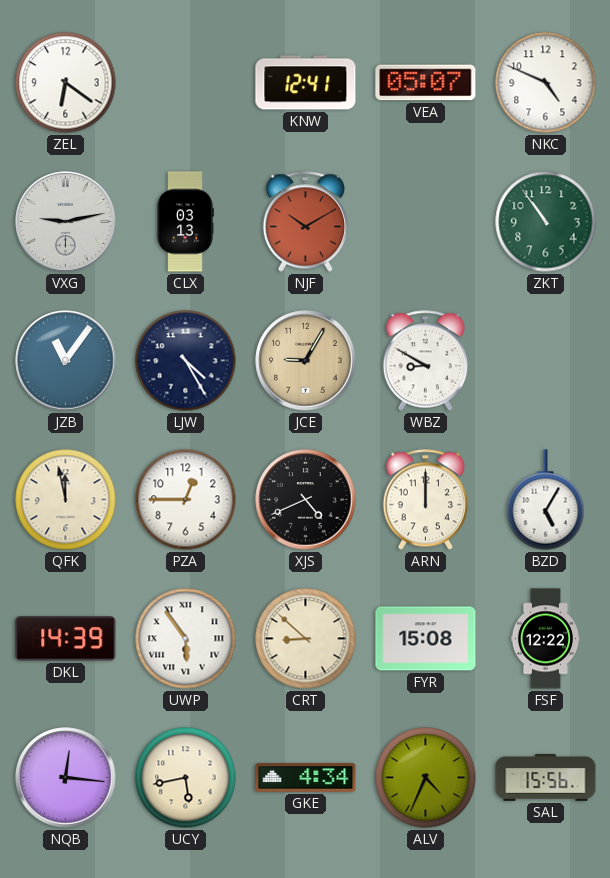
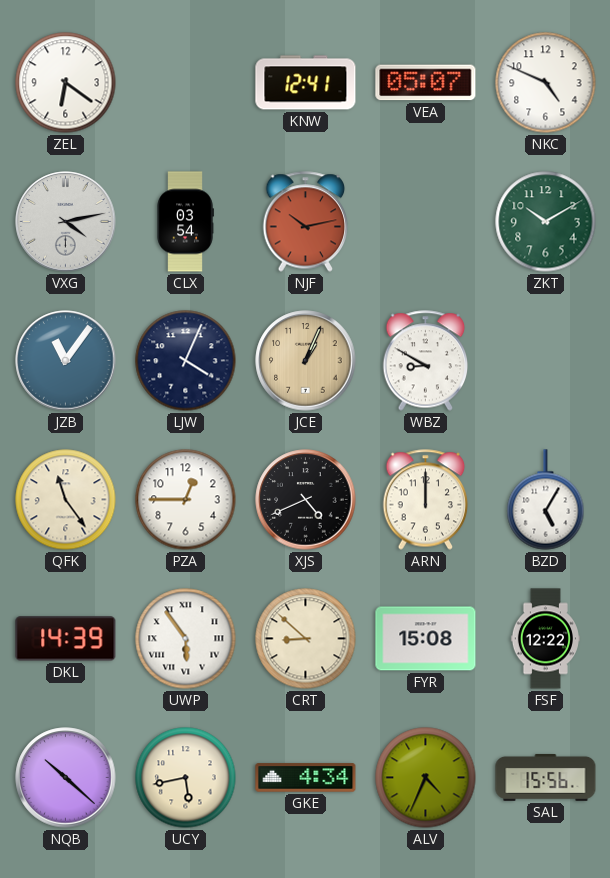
VXG: 9:13 -> 4:13 (66, 222)
CLX: 03:13 -> 03:54 (185, 222)
NJF: 10:10 -> 10:13 (306, 222)
ZKT: 10:54 -> 10:10 (546, 222)
LJW: 4:25 -> 4:04 (186, 361)
JCE: 9:05 -> 1:04 (306, 361)
QFK: 11:58 -> 11:24 (66, 500)
NQB: 12:16 -> 10:22 (66, 778)
